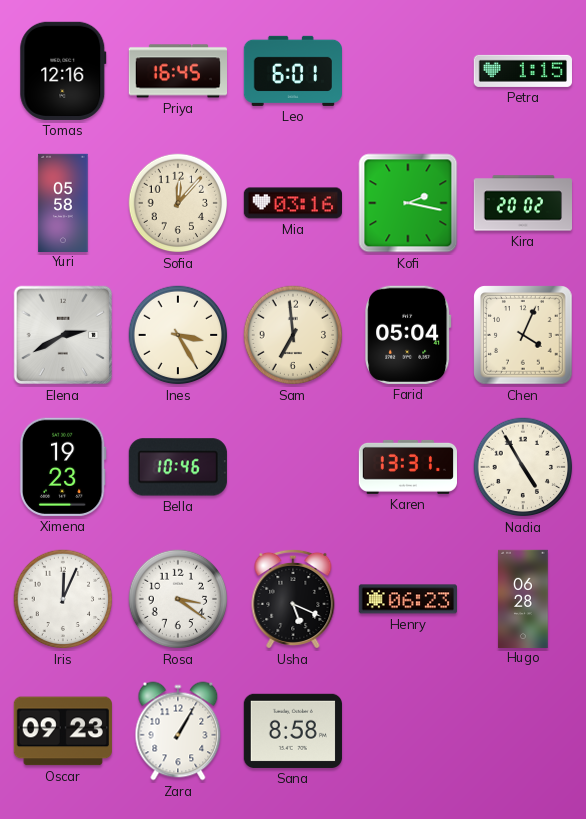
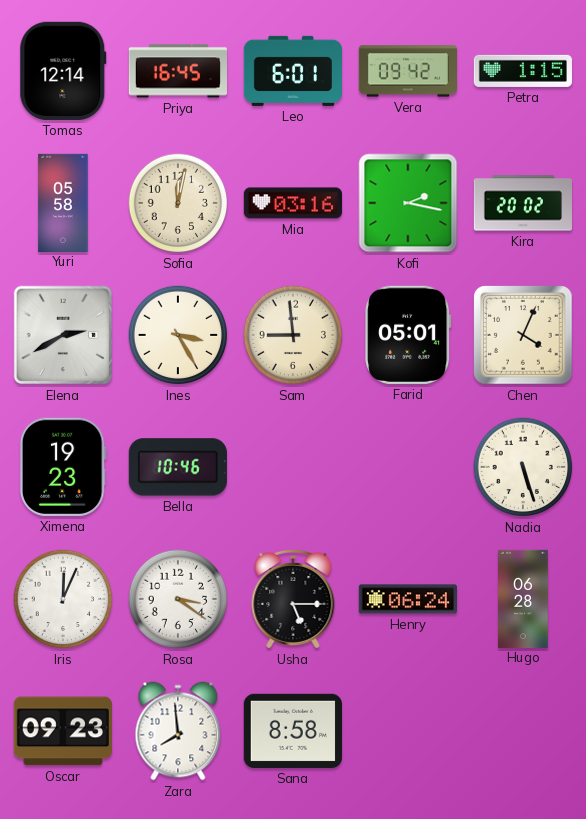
Tomas: 12:16 -> 12:14 (63, 71)
Vera: none -> 09:42 (407, 71)
Sofia: 12:07 -> 12:02 (178, 203)
Sam: 6:59 -> 8:59 (293, 335)
Farid: 05:04 -> 05:01 (408, 335)
Karen: 13:31 -> none (407, 467)
Nadia: 4:55 -> 5:27 (523, 467)
Usha: 5:19 -> 5:15 (293, 599)
Henry: 06:23 -> 06:24 (407, 599)
Zara: 1:05 -> 7:59 (178, 731)
